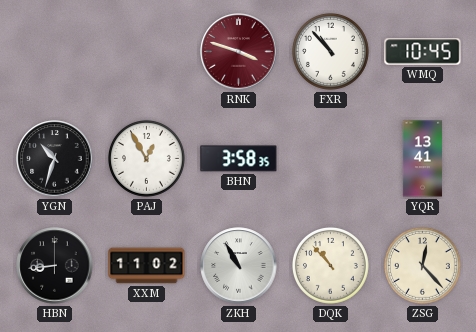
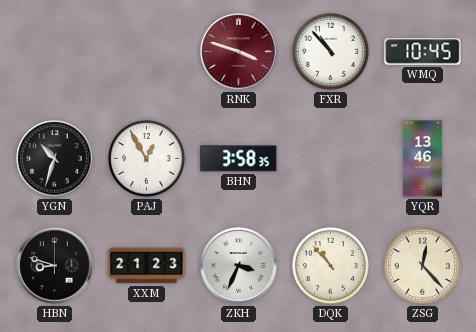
YQR: 13:41 -> 13:46 (422, 159)
HBN: 8:44 -> 8:48 (55, 266)
XXM: 11:02 -> 21:23 (147, 266)
ZKH: 10:55 -> 3:34 (239, 266)
